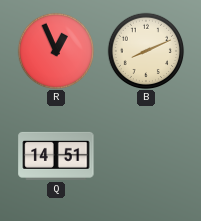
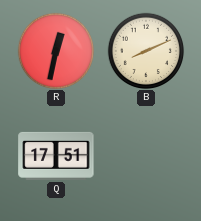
R: 12:56 -> 12:32 (56, 51)
Q: 14:51 -> 17:51 (56, 156)
